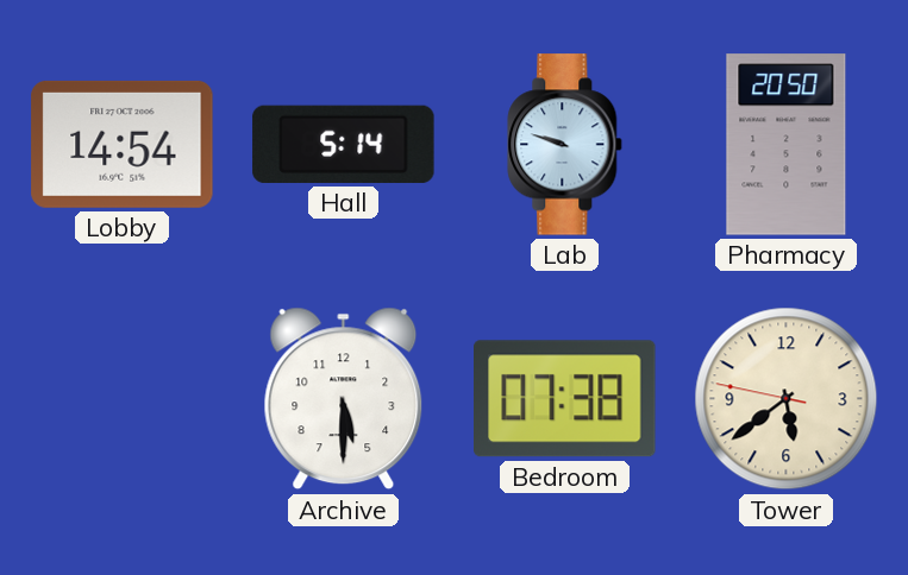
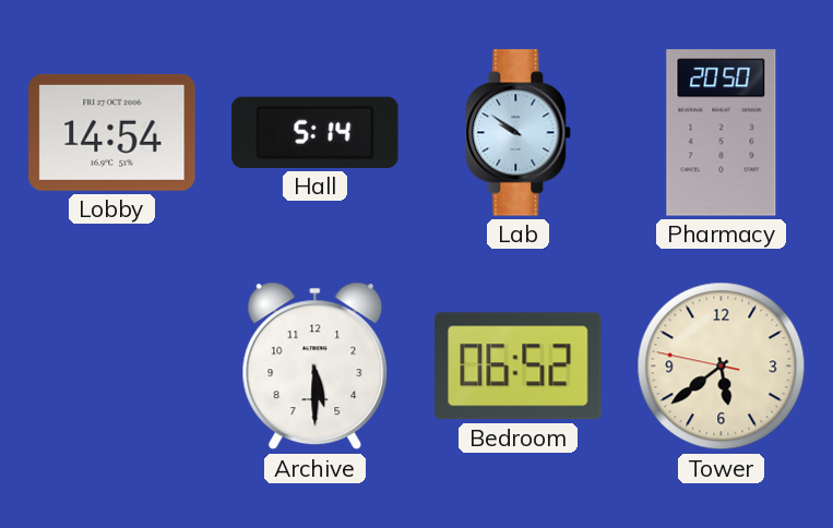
Lab: 9:48 -> 9:51 (519, 133)
Bedroom: 07:38 -> 06:52 (519, 367)
